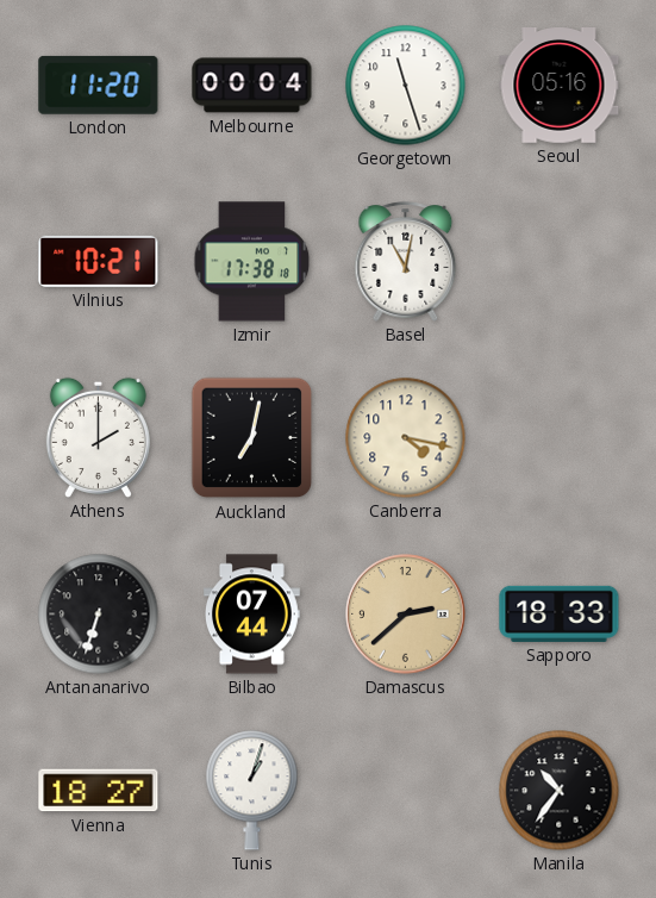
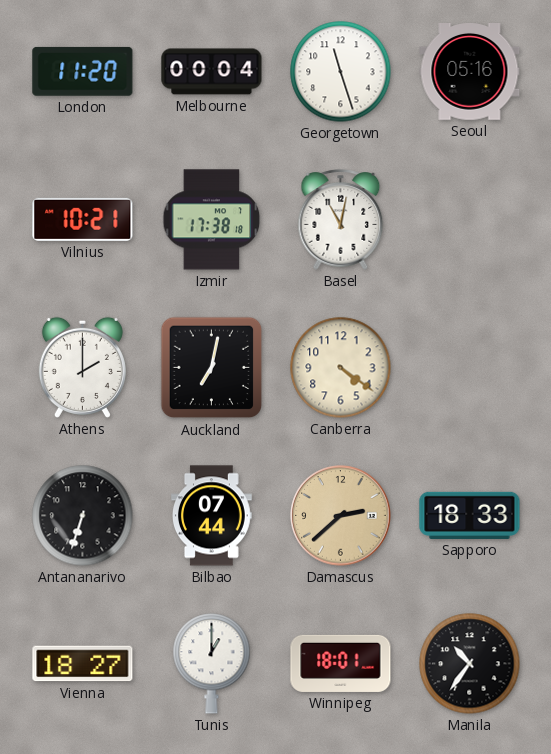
Canberra: 4:17 -> 4:21 (341, 368)
Tunis: 1:03 -> 1:00 (212, 664)
Winnipeg: none -> 18:01 (341, 663)
